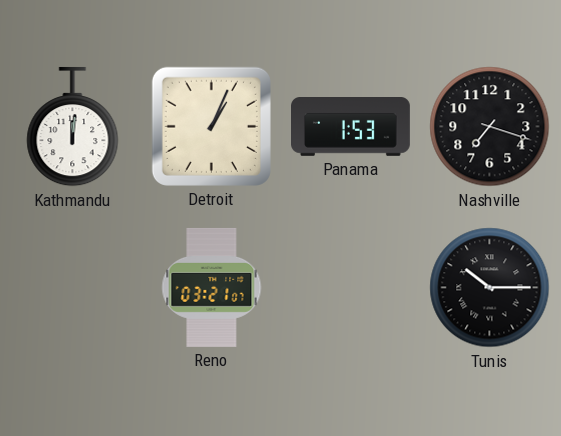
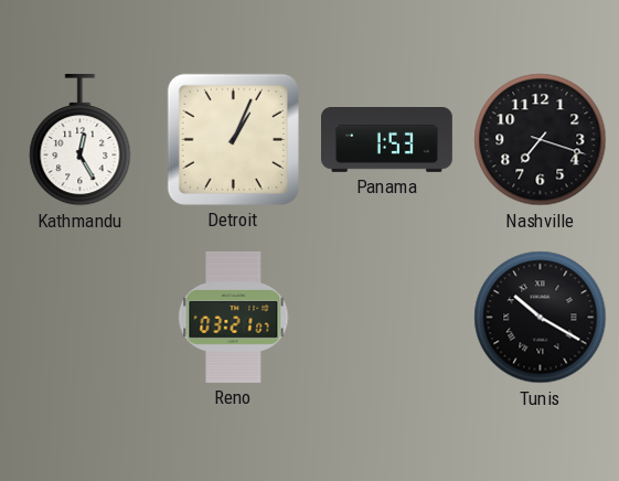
Kathmandu: 12:01 -> 12:25 (81, 140)
Tunis: 10:15 -> 10:20 (541, 318)
